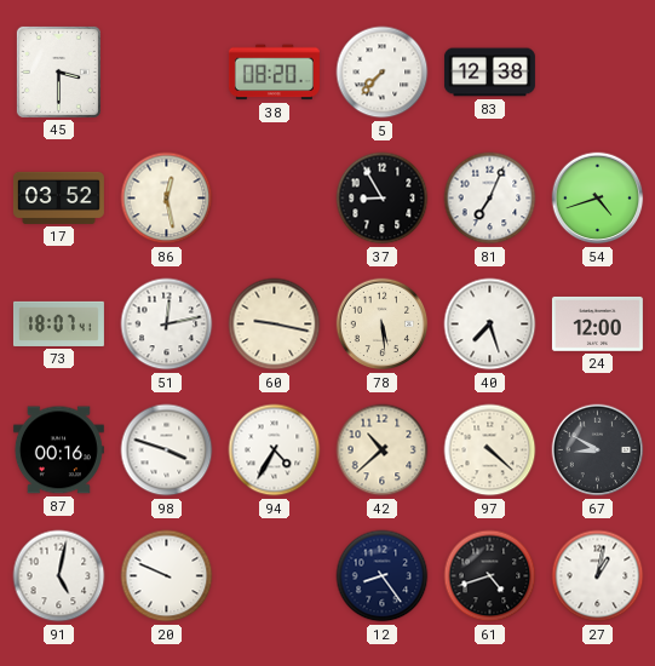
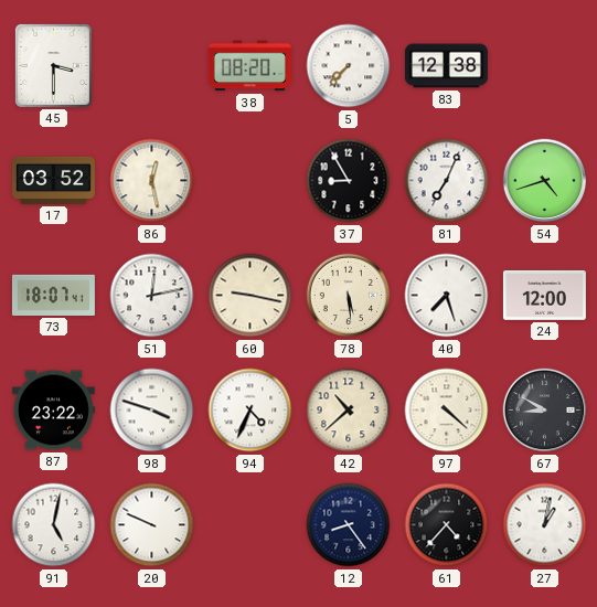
87: 00:16 -> 23:22 (53, 411)
94: 4:35 -> 4:34 (250, 411)
61: 4:42 -> 4:37 (447, 525)
